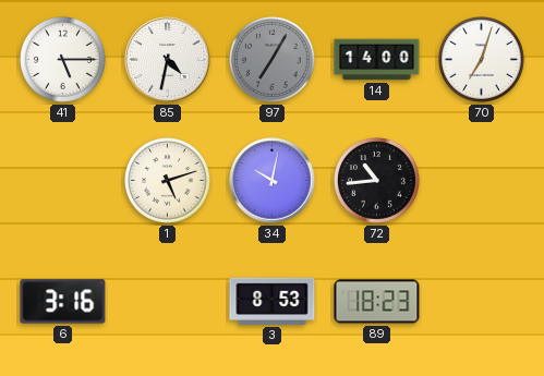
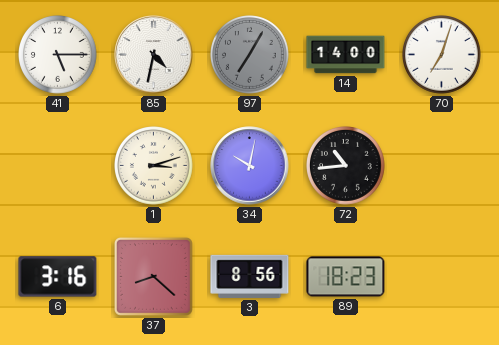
1: 5:12 -> 3:12 (154, 166)
37: none -> 8:22 (154, 277)
3: 8:53 -> 8:56 (250, 276)
